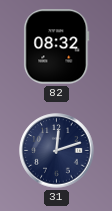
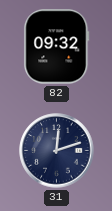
82: 08:32 -> 09:32 (57, 47)
